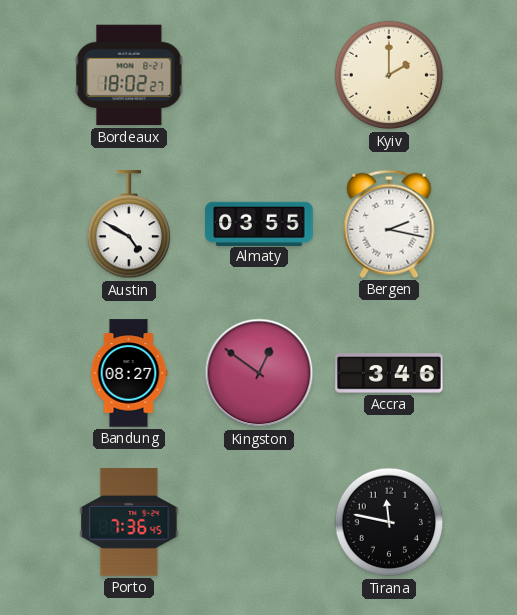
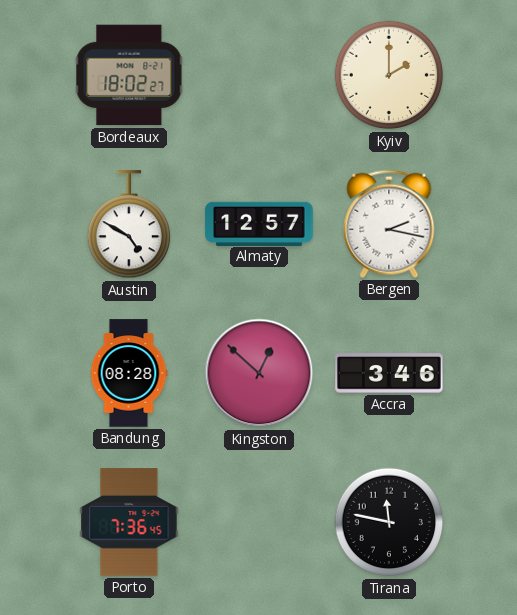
Almaty: 03:55 -> 12:57 (259, 223)
Bandung: 08:27 -> 08:28 (129, 373)
Kingston: 12:51 -> 12:52 (259, 373)
